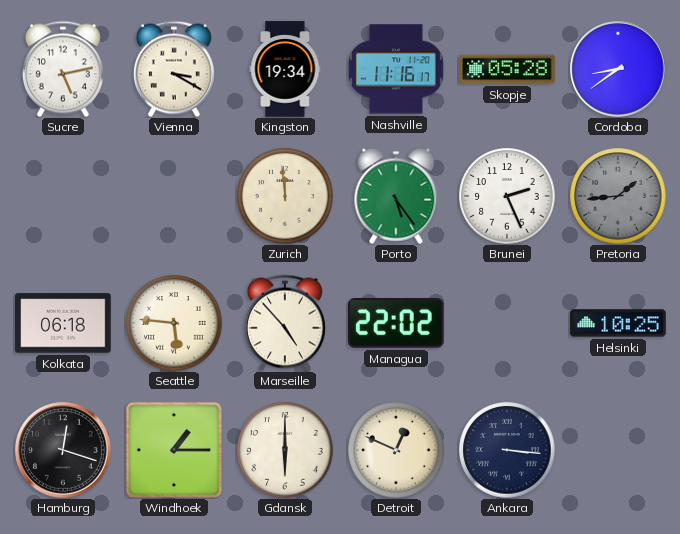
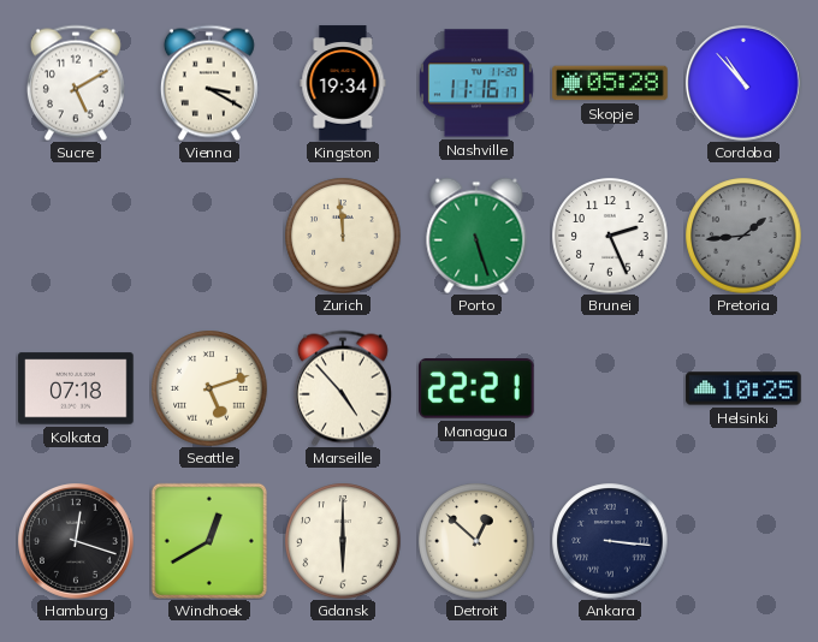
Sucre: 5:13 -> 5:10 (76, 83)
Cordoba: 8:39 -> 10:53 (745, 84)
Porto: 5:24 -> 5:27 (476, 236)
Kolkata: 06:18 -> 07:18 (76, 388)
Seattle: 5:46 -> 5:12 (209, 388)
Managua: 22:02 -> 22:21 (478, 390)
Windhoek: 1:15 -> 12:40 (209, 541)
Detroit: 12:49 -> 12:52 (476, 541)
